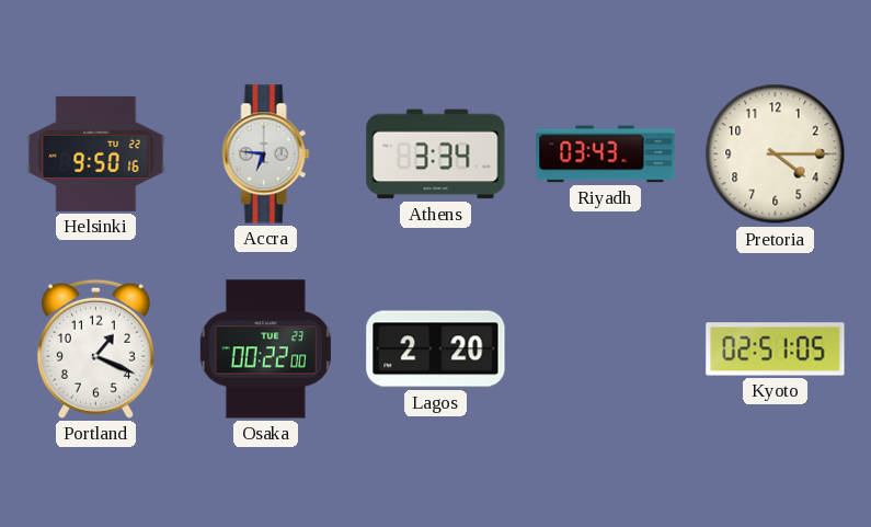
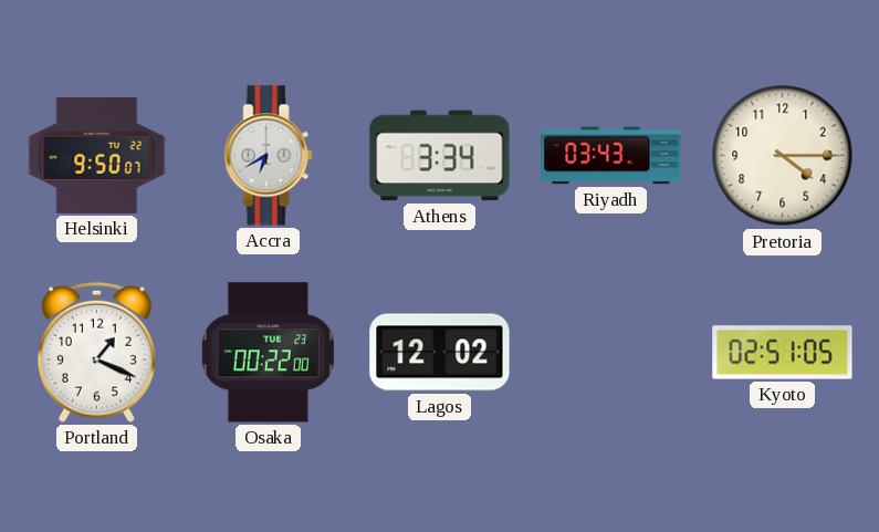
Helsinki: 9:50:16 -> 9:50:07 (97, 155)
Accra: 6:46 -> 6:40 (269, 156)
Lagos: 2:20 -> 12:02 (440, 353)
